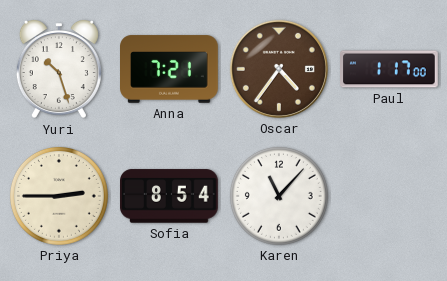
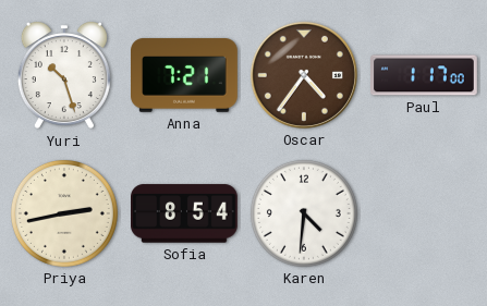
Priya: 2:45 -> 2:43 (64, 213)
Karen: 11:07 -> 4:31 (304, 213)
